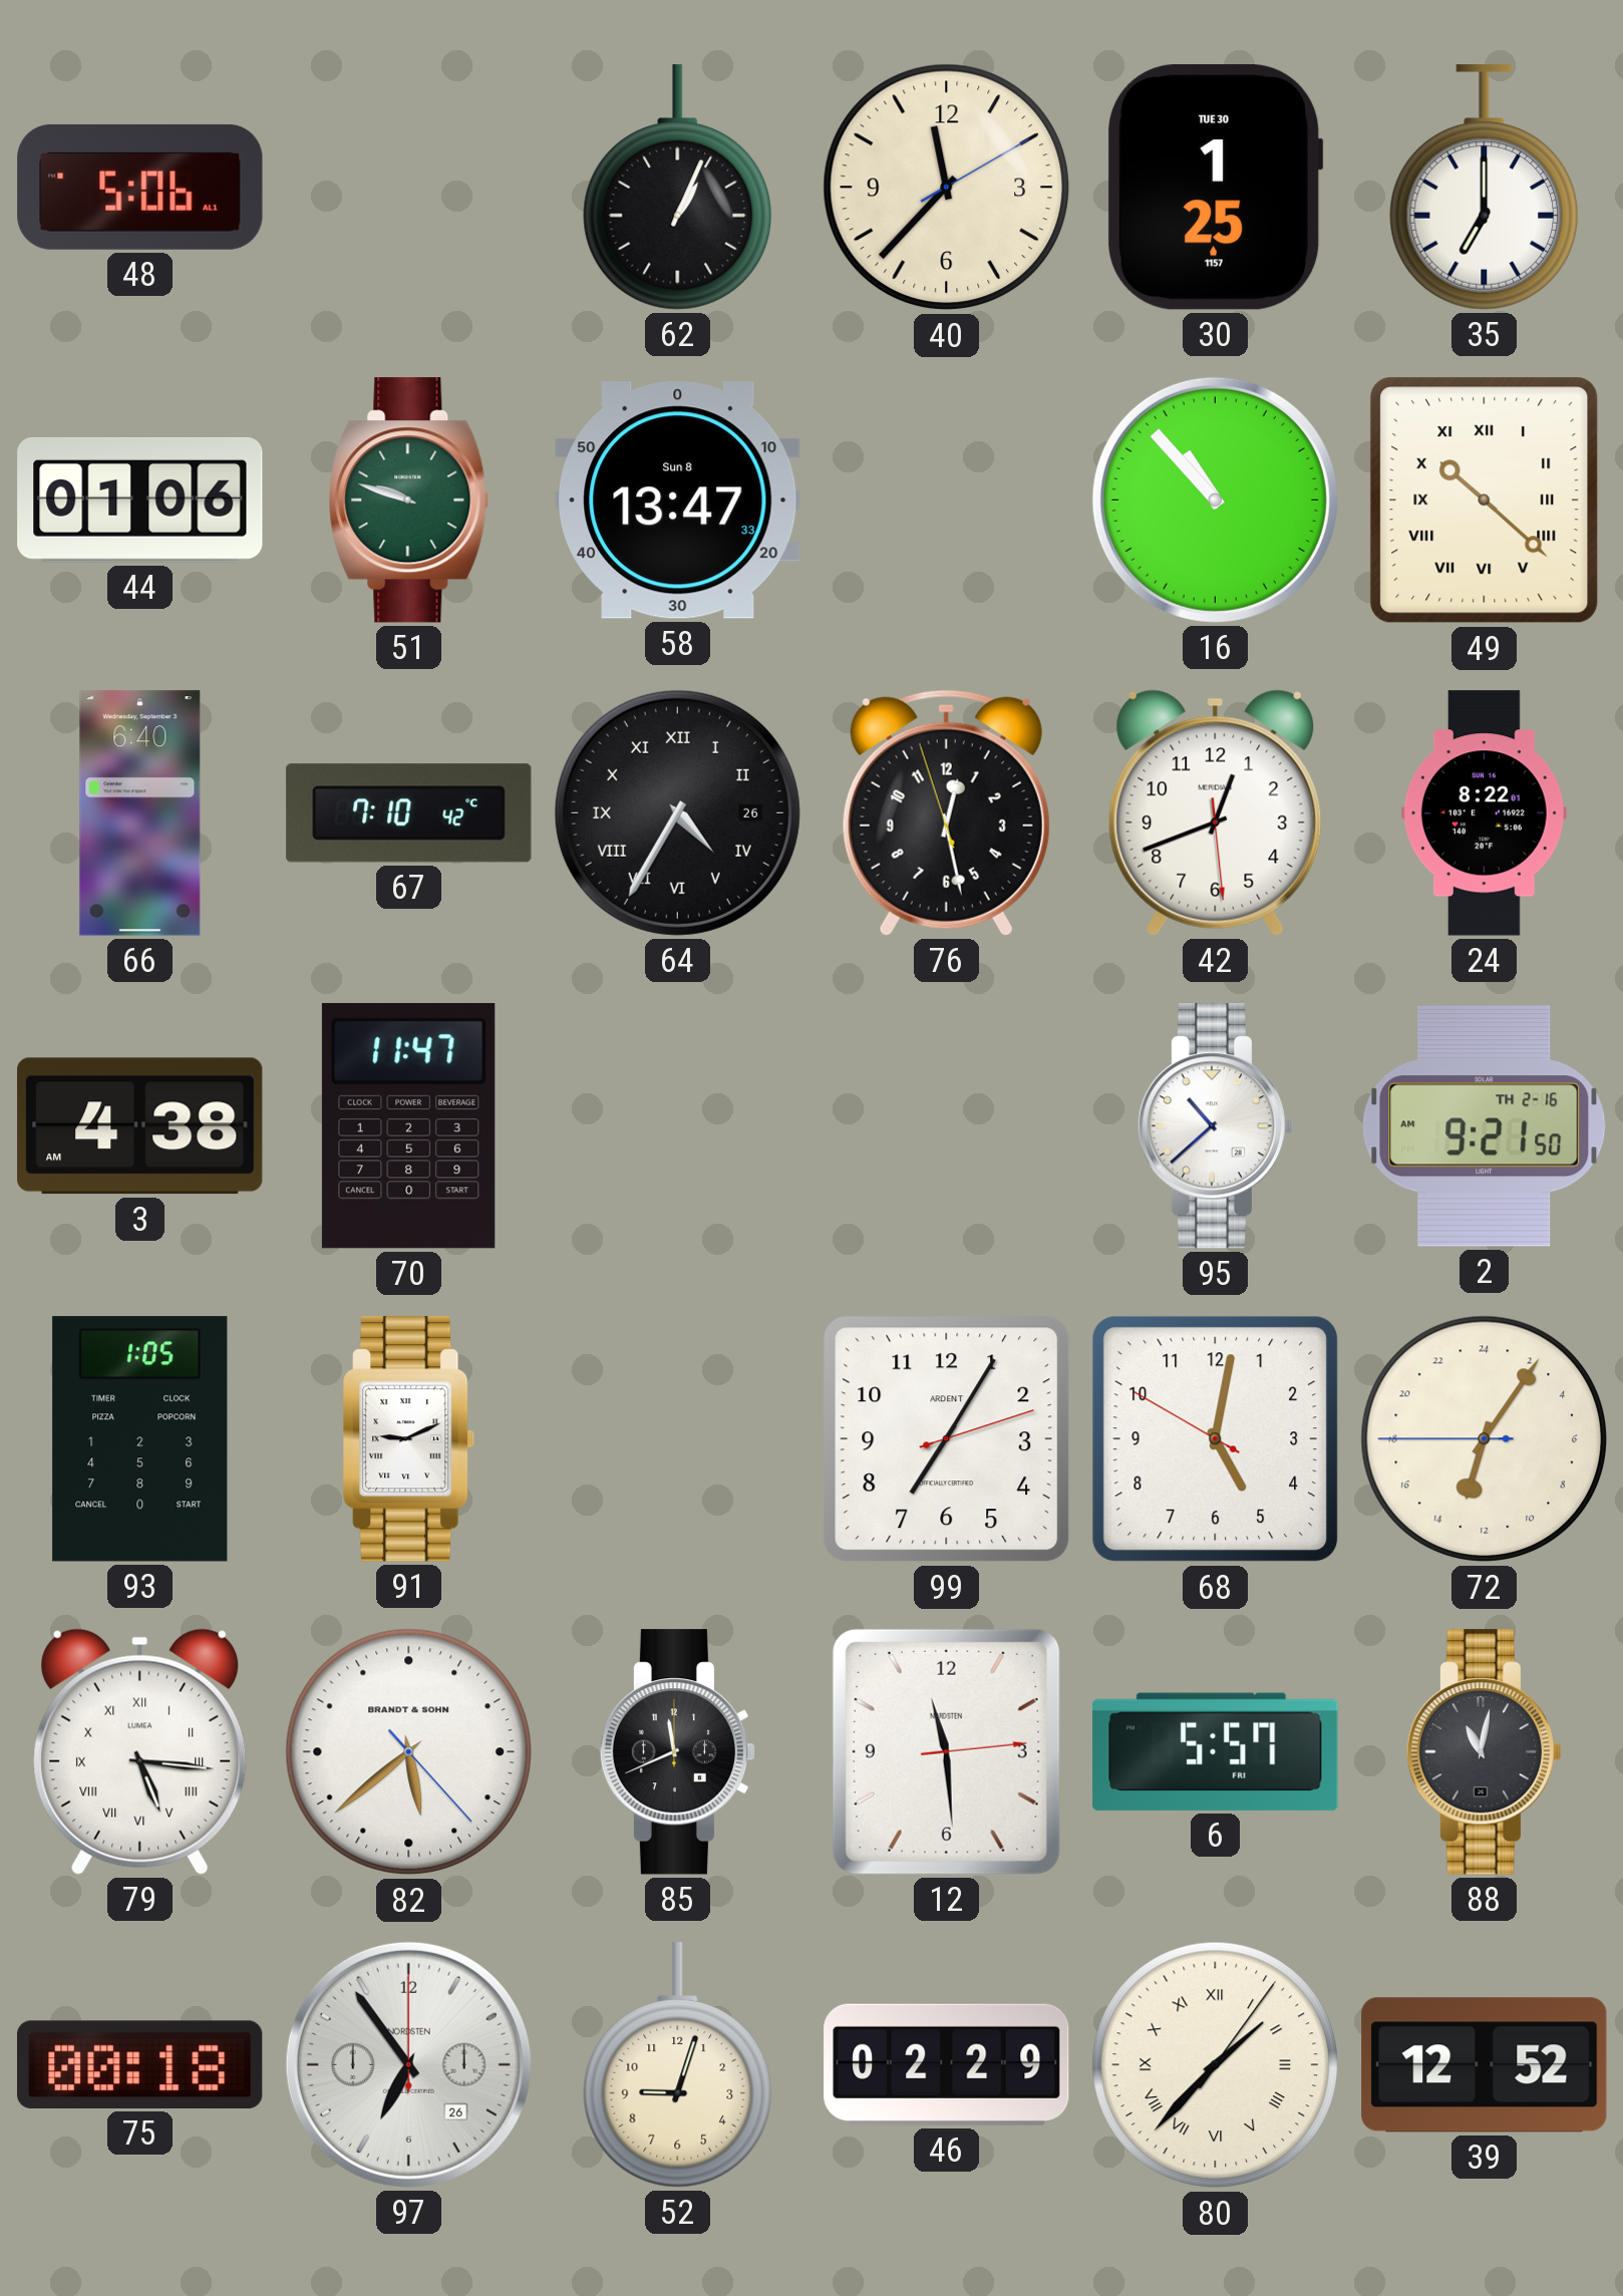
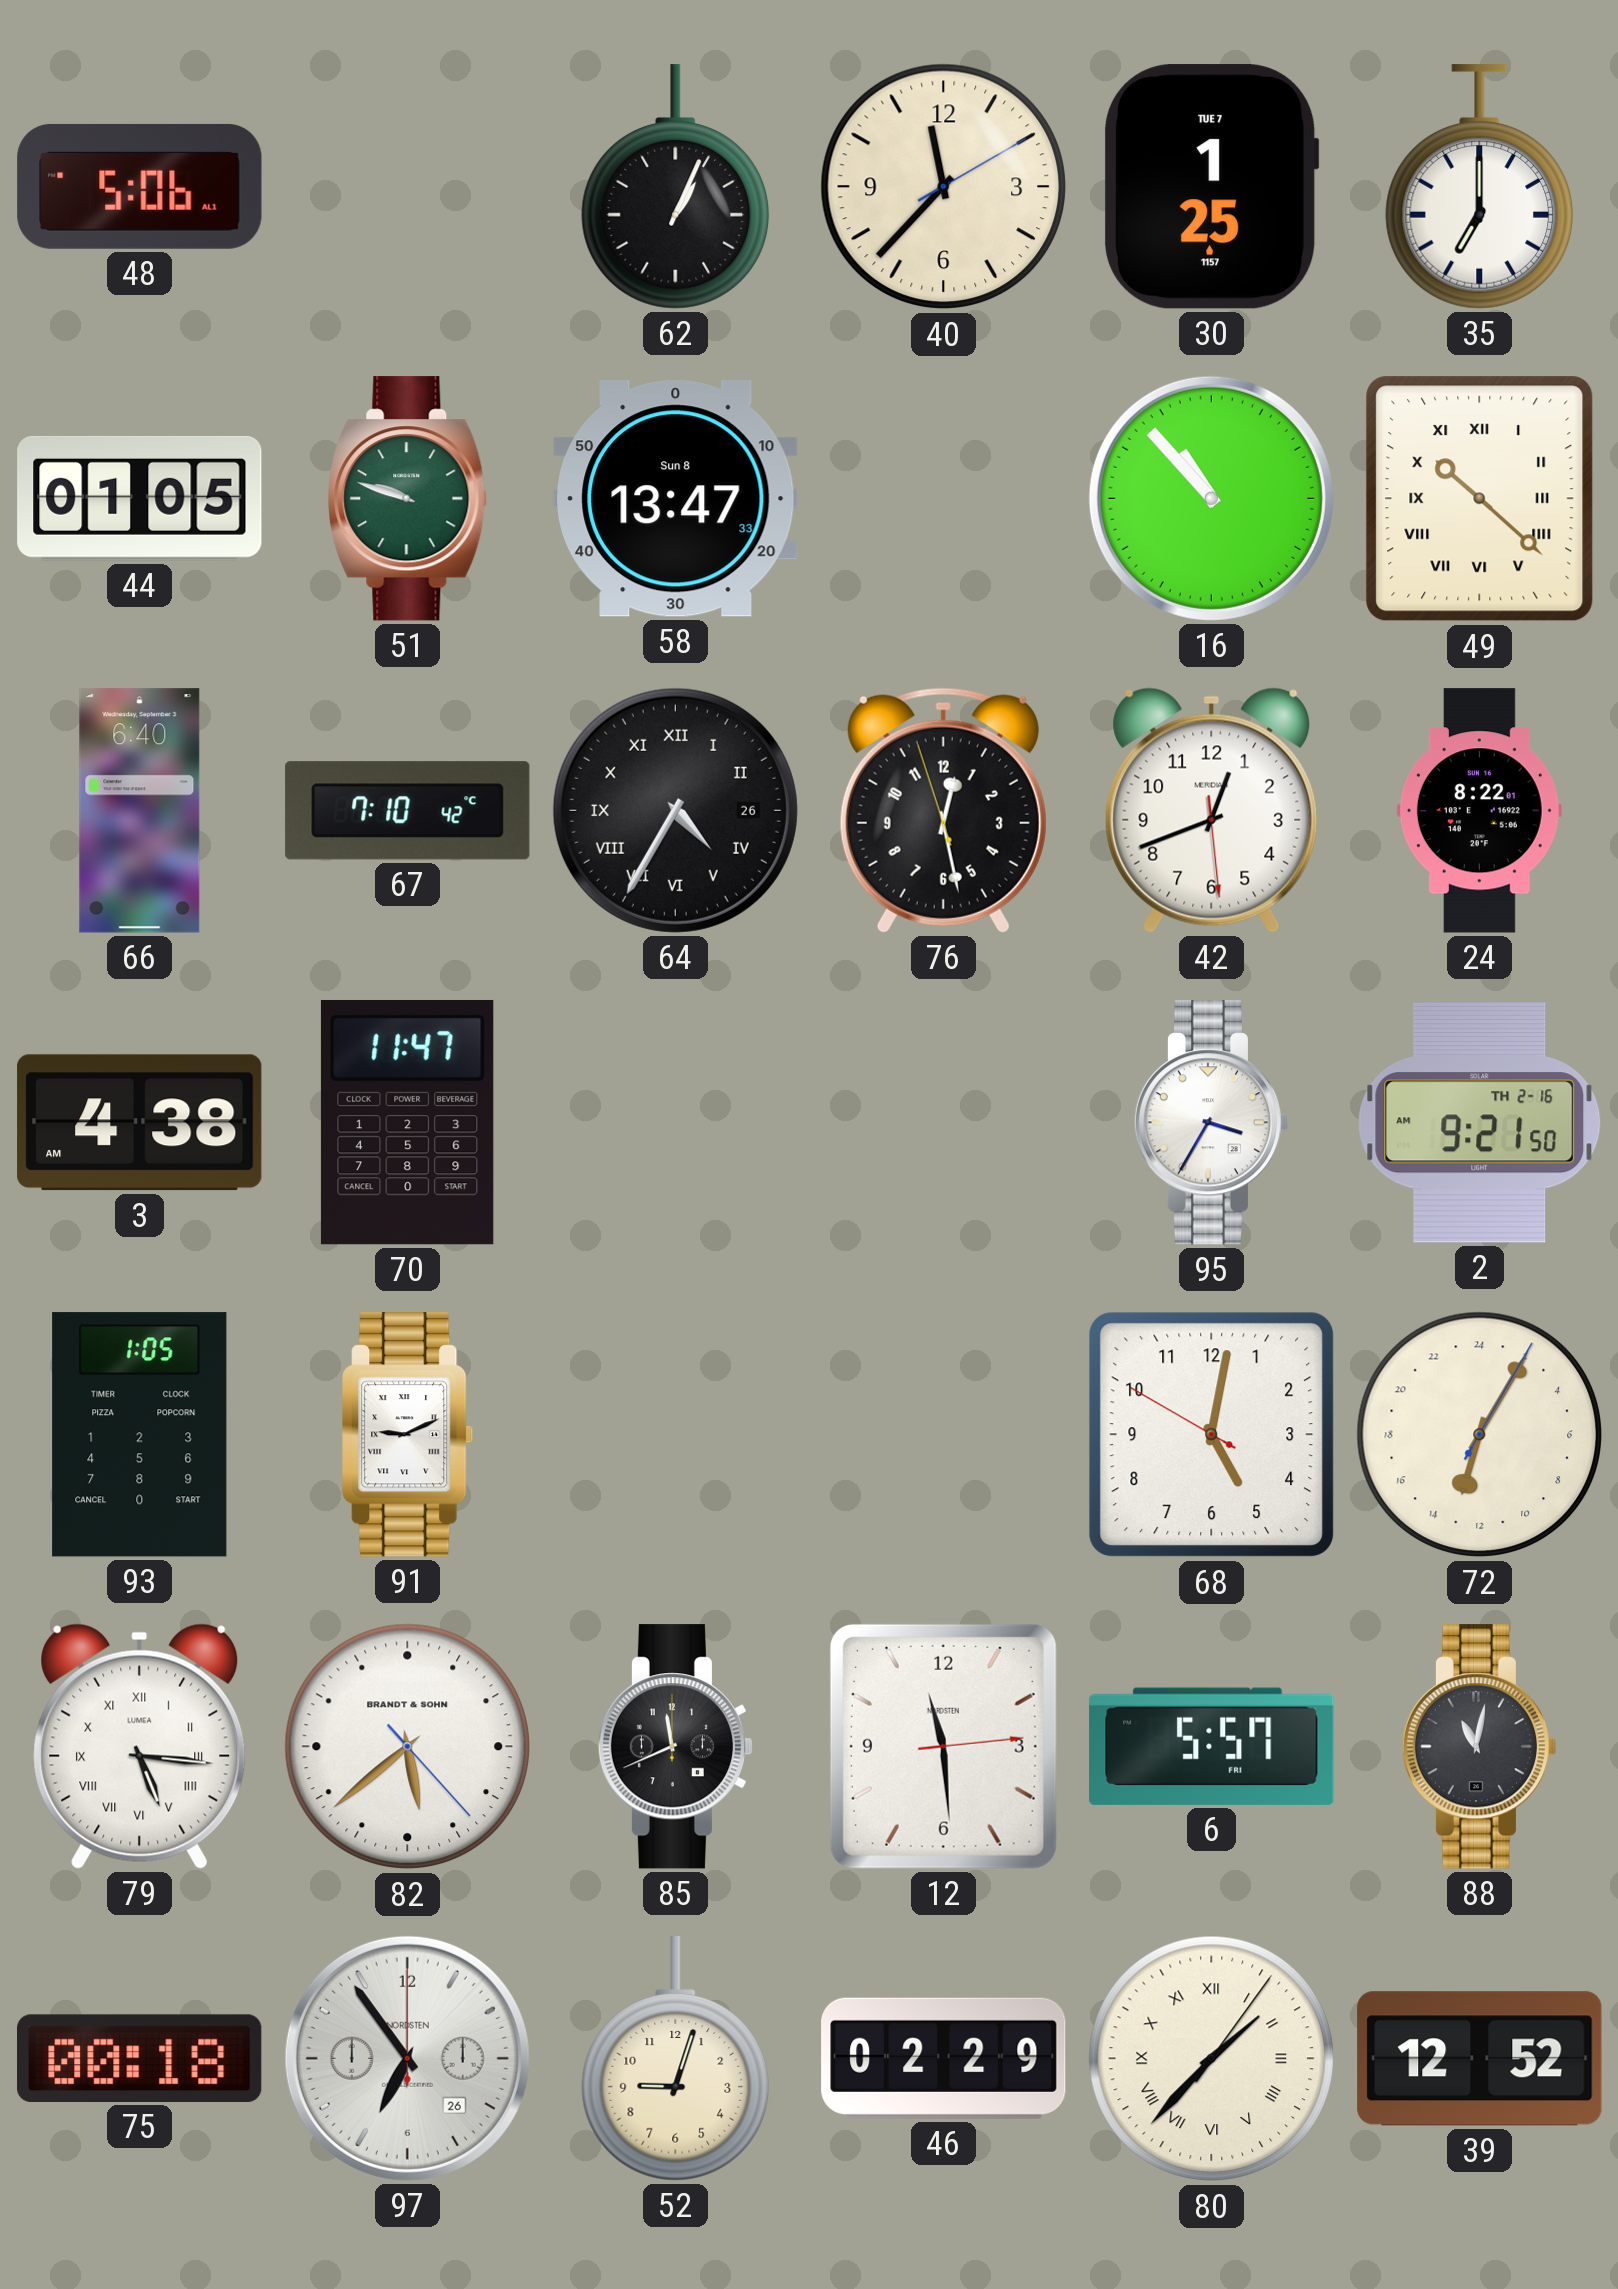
30 date: TUE 30 -> TUE 7 (1212, 187)
44: 01:06 -> 01:05 (140, 498)
95: 10:38 -> 3:35 (1212, 1123)
99: 7:05 -> none (947, 1439)
72: 13:05:45 -> 13:05:05 (1480, 1435)
